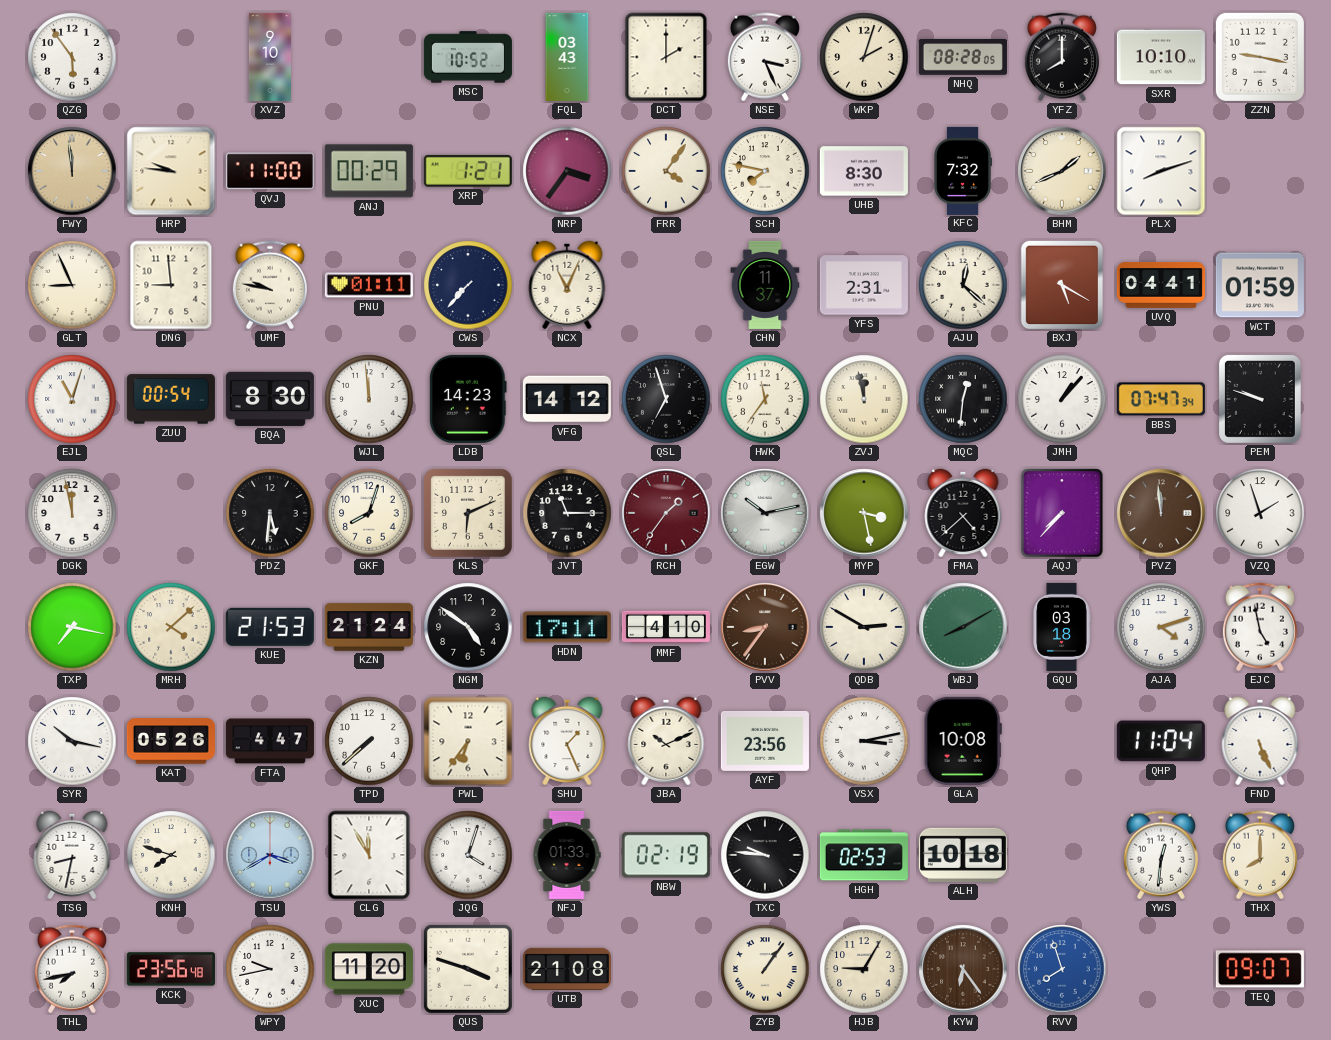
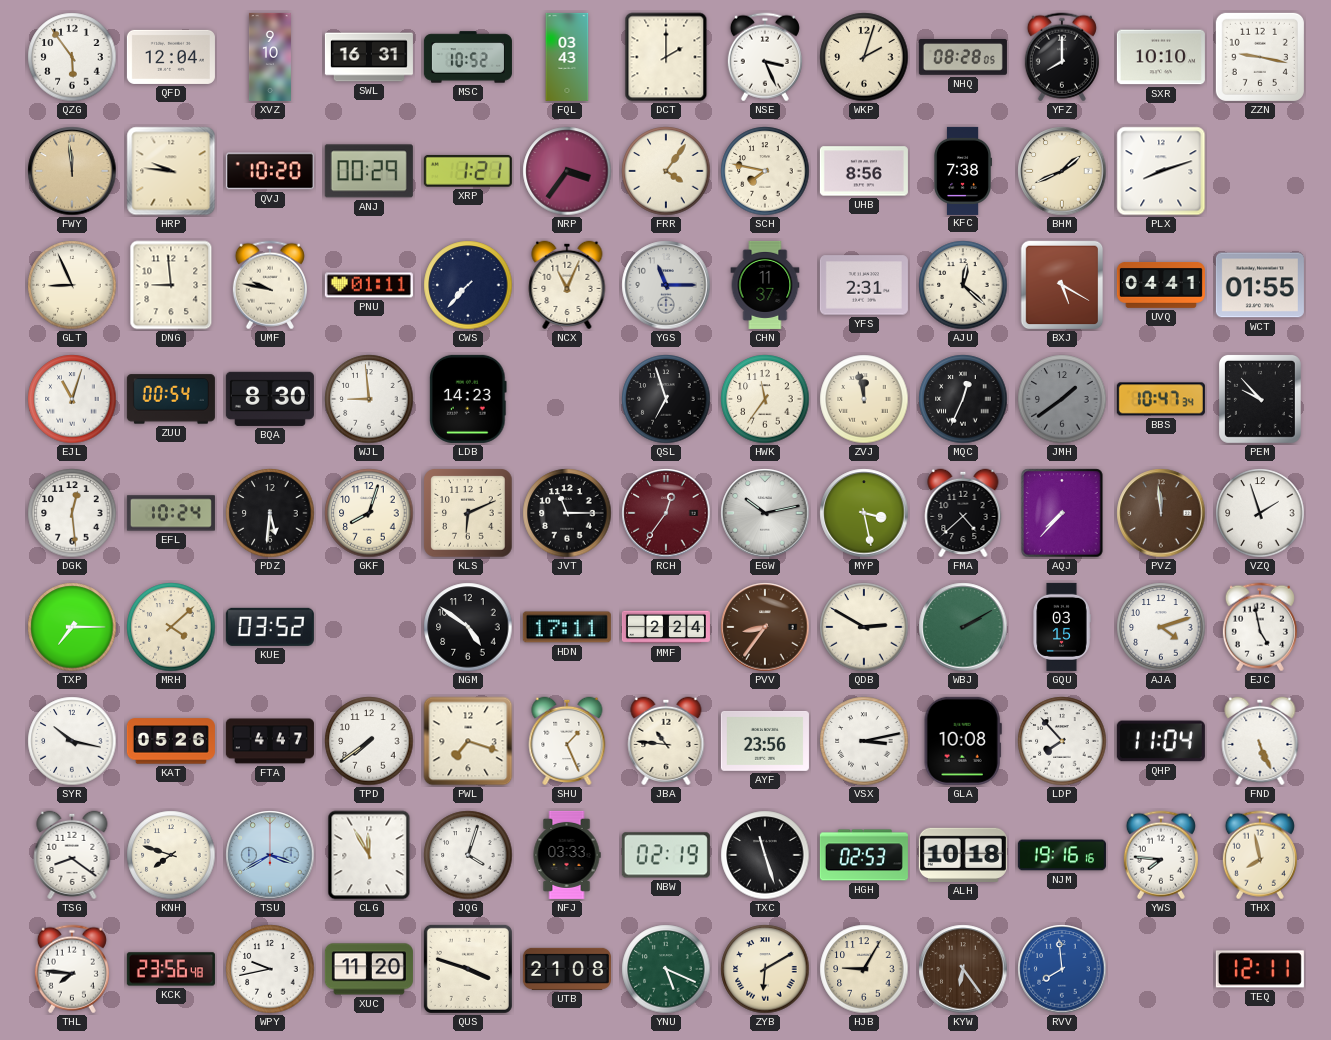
QFD: none -> 12:04 (171, 57)
SWL: none -> 16:31 (369, 57)
QVJ: 11:00 -> 10:20 (270, 171)
UHB: 8:30 -> 8:56 (864, 171)
KFC: 7:32 -> 7:38 (962, 171)
YGS: none -> 11:15 (666, 285)
WCT: 01:59 -> 01:55 (1260, 285)
WJL: 11:59 -> 8:59 (369, 399)
VFG: 14:12 -> none (567, 399)
MQC: 12:31 -> 12:34 (963, 399)
JMH: 1:07 -> 1:39 (1062, 399)
JMH dial: white -> grey (1062, 399)
BBS: 07:47 -> 10:47 (1161, 399)
PEM: 9:48 -> 9:53 (1260, 399)
DGK: 11:58 -> 12:29 (72, 513)
EFL: none -> 10:24 (171, 513)
RCH: 1:36 -> 12:36 (666, 513)
TXP: 7:17 -> 7:15 (72, 627)
KUE: 21:53 -> 03:52 (270, 627)
KZN: 21:24 -> none (369, 627)
MMF: 4:10 -> 2:24 (666, 627)
WBJ: 8:10 -> 2:10 (963, 627)
GQU: 03:18 -> 03:15 (1062, 627)
TPD: 7:38 -> 7:39 (369, 741)
PWL: 6:36 -> 7:18 (468, 741)
JBA: 10:11 -> 10:46 (666, 741)
LDP: none -> 7:53 (1062, 741)
TSG: 8:32 -> 8:21 (72, 855)
NFJ: 01:33 -> 03:33 (567, 855)
TXC: 9:46 -> 11:27 (765, 855)
NJM: none -> 19:16 (1062, 855)
YWS: 12:31 -> 7:46 (1161, 855)
THX: 8:00 -> 7:58 (1260, 855)
THL: 7:43 -> 7:46 (72, 969)
YNU: none -> 5:19 (666, 969)
ZYB: 1:06 -> 6:10 (765, 969)
RVV: 7:57 -> 7:59 (1062, 969)
TEQ: 09:07 -> 12:11 (1260, 969)
